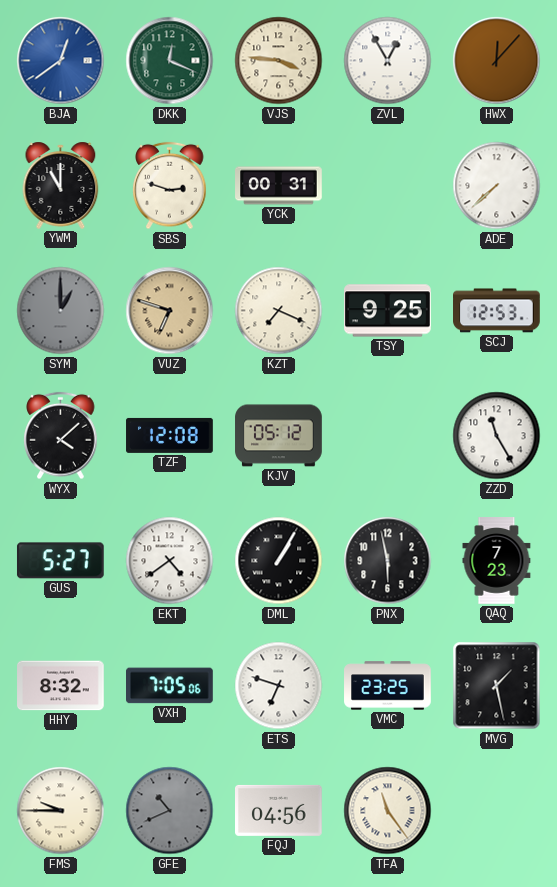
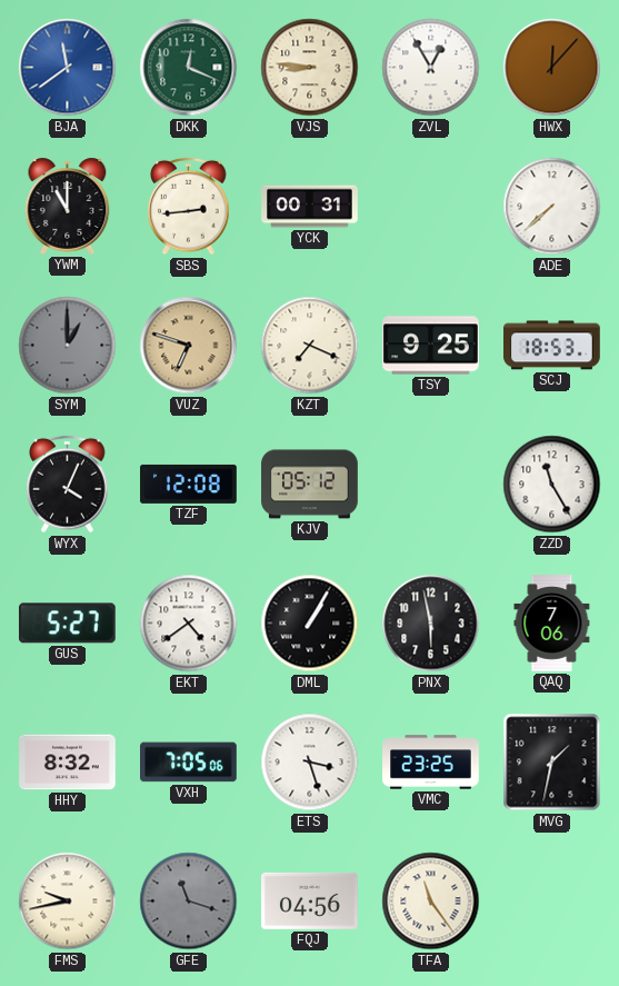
BJA: 12:39 -> 11:39 (68, 68)
VJS: 3:46 -> 8:46 (310, 68)
SBS: 2:48 -> 2:44 (189, 207)
SCJ: 12:53 -> 18:53 (552, 346)
WYX: 4:08 -> 4:04 (68, 485)
QAQ: 7:23 -> 7:06 (552, 624)
ETS: 6:48 -> 3:27 (310, 763)
MVG: 1:28 -> 1:32 (552, 763)
FMS: 9:45 -> 9:43 (68, 902)
GFE: 10:41 -> 11:18 (189, 902)
